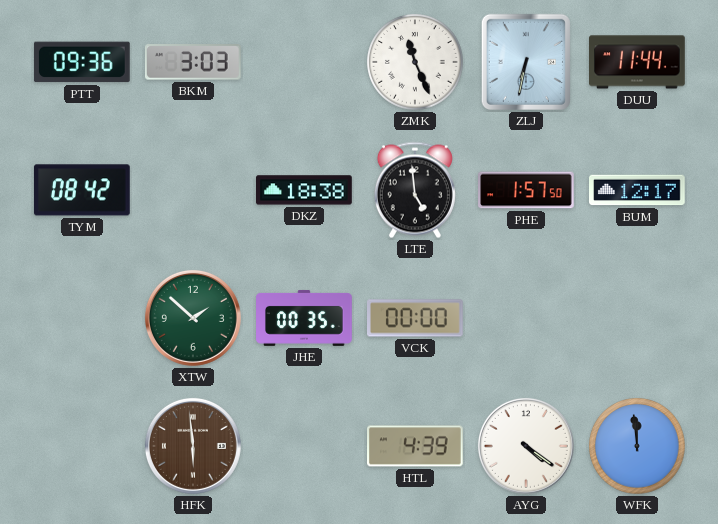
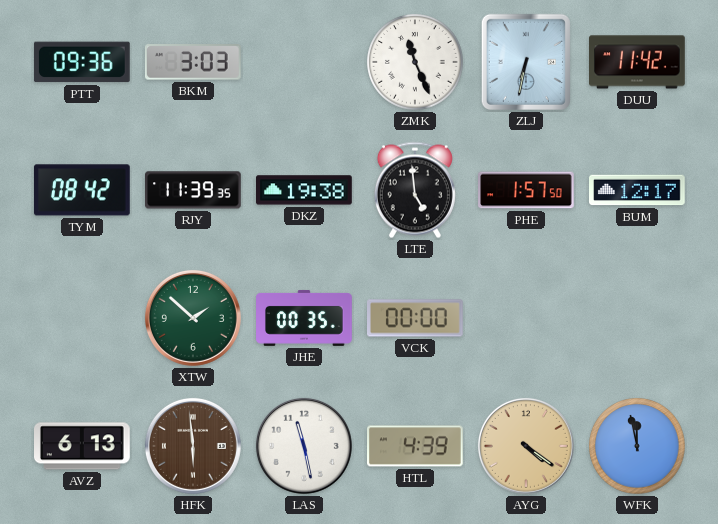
DUU: 11:44 -> 11:42 (637, 62)
RJY: none -> 11:39 (194, 190)
DKZ: 18:38 -> 19:38 (305, 190)
AVZ: none -> 6:13 (83, 446)
LAS: none -> 11:28 (304, 446)
AYG dial: white -> champagne (526, 446)
WFK: 11:59 -> 11:58 (637, 446)
